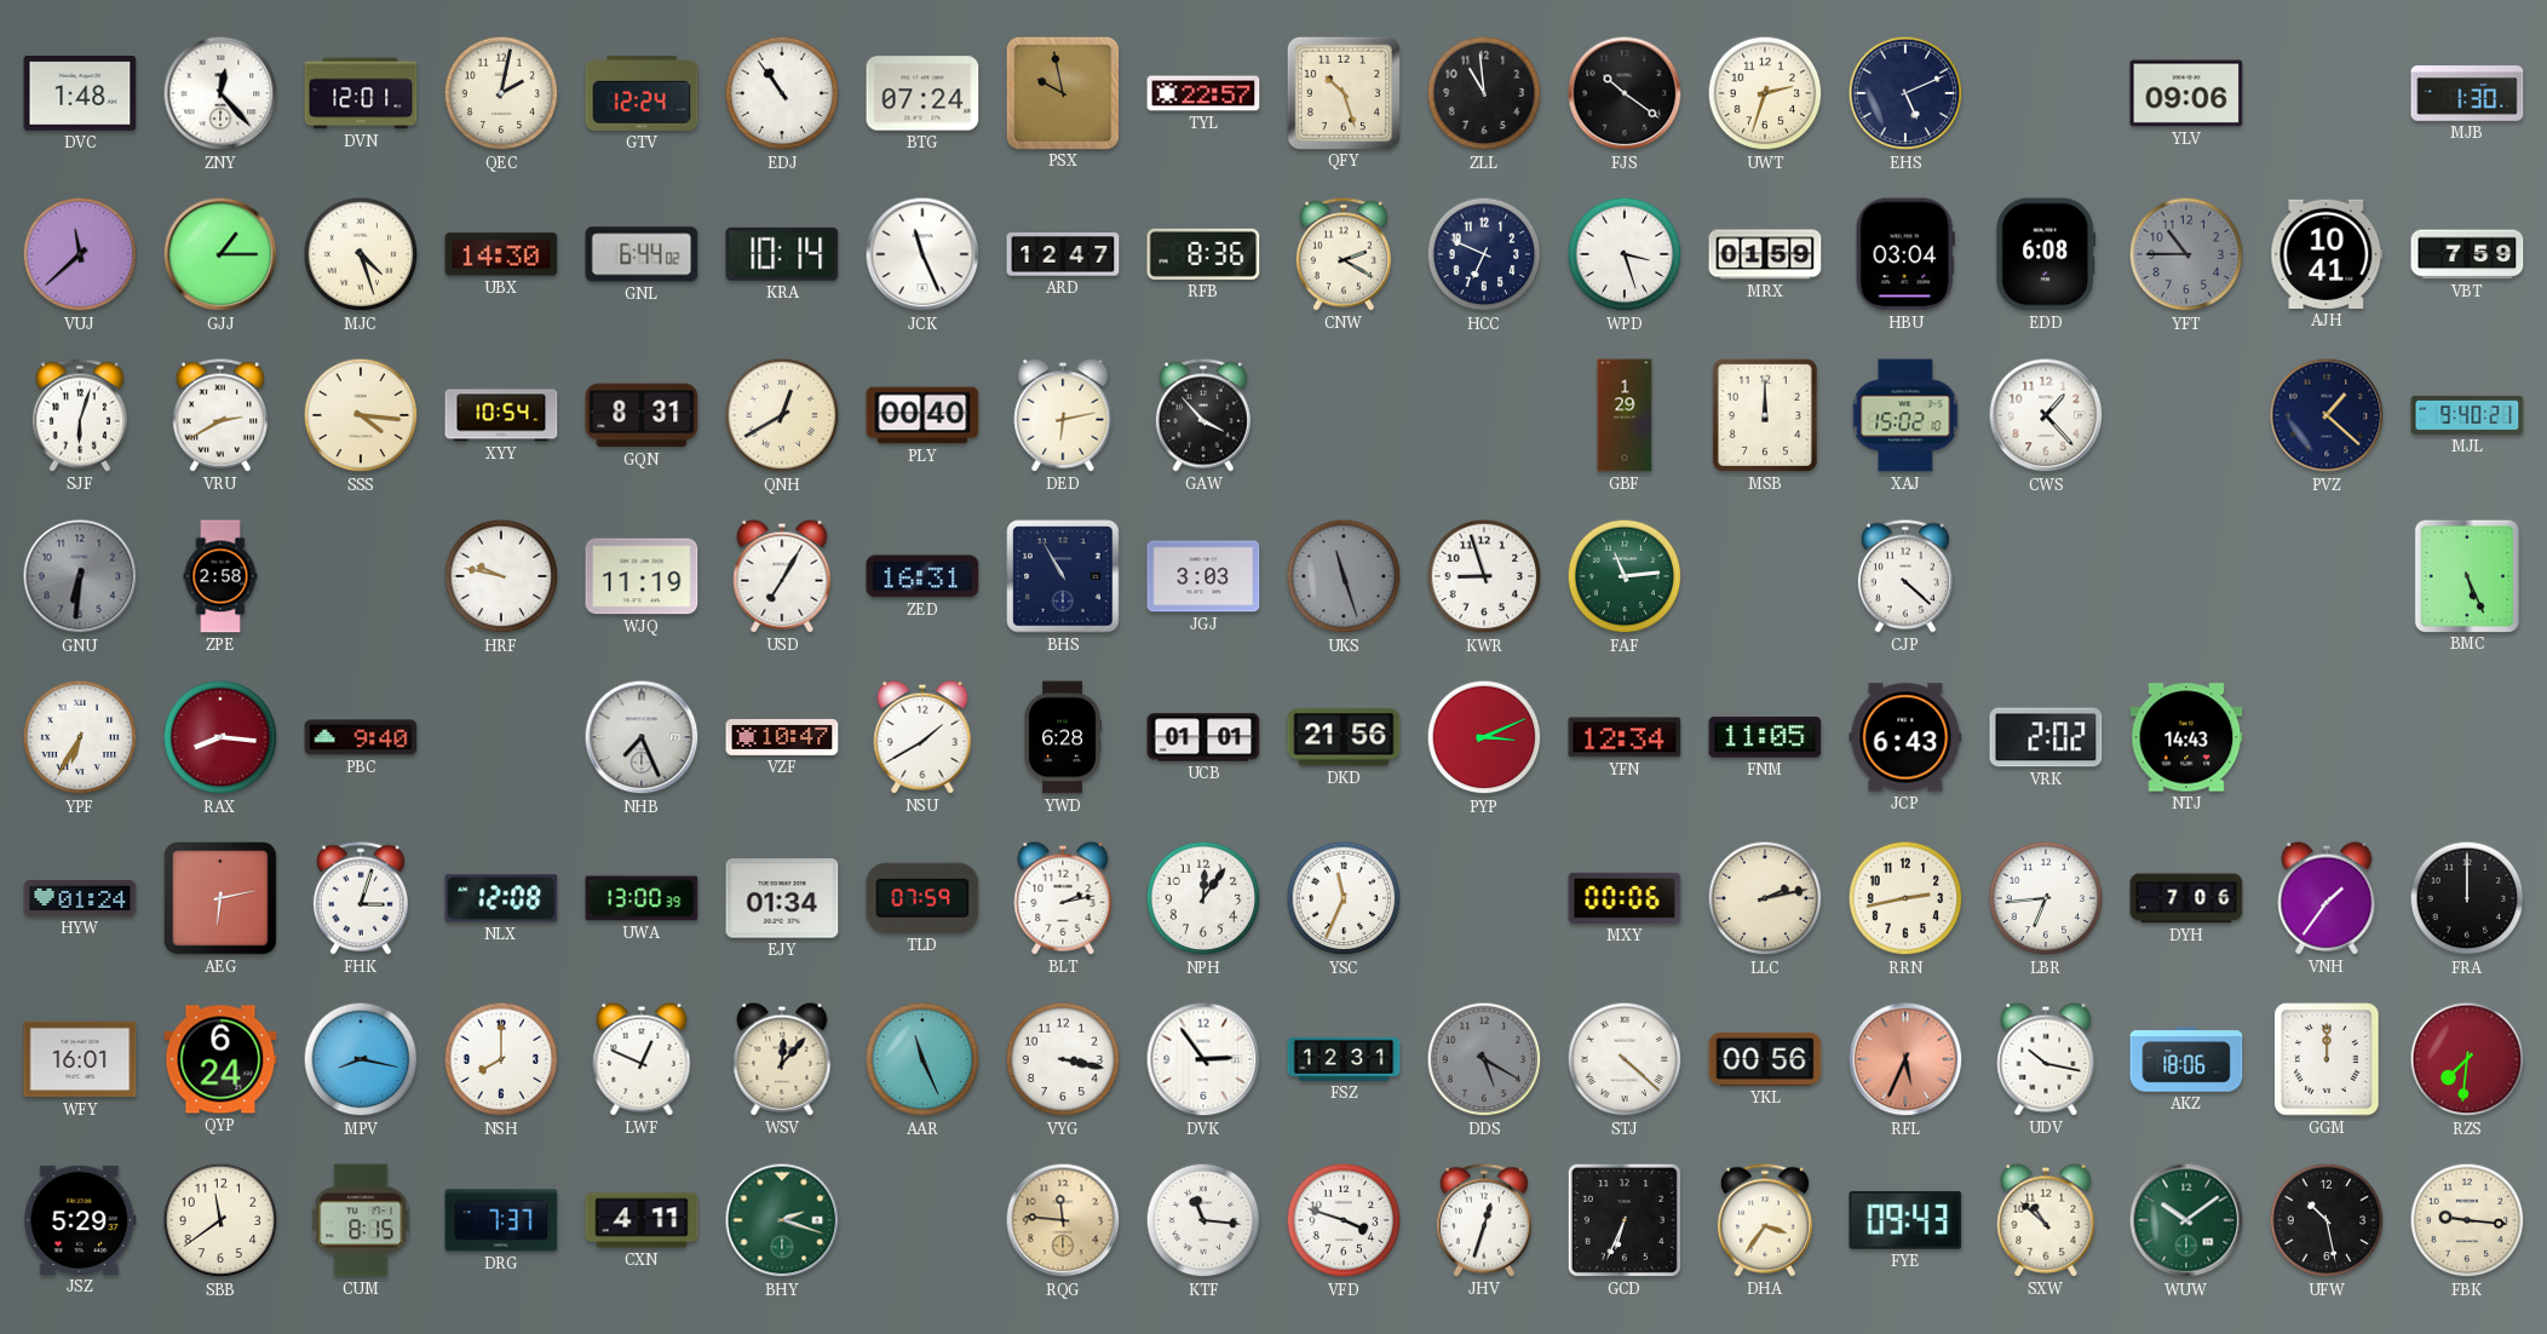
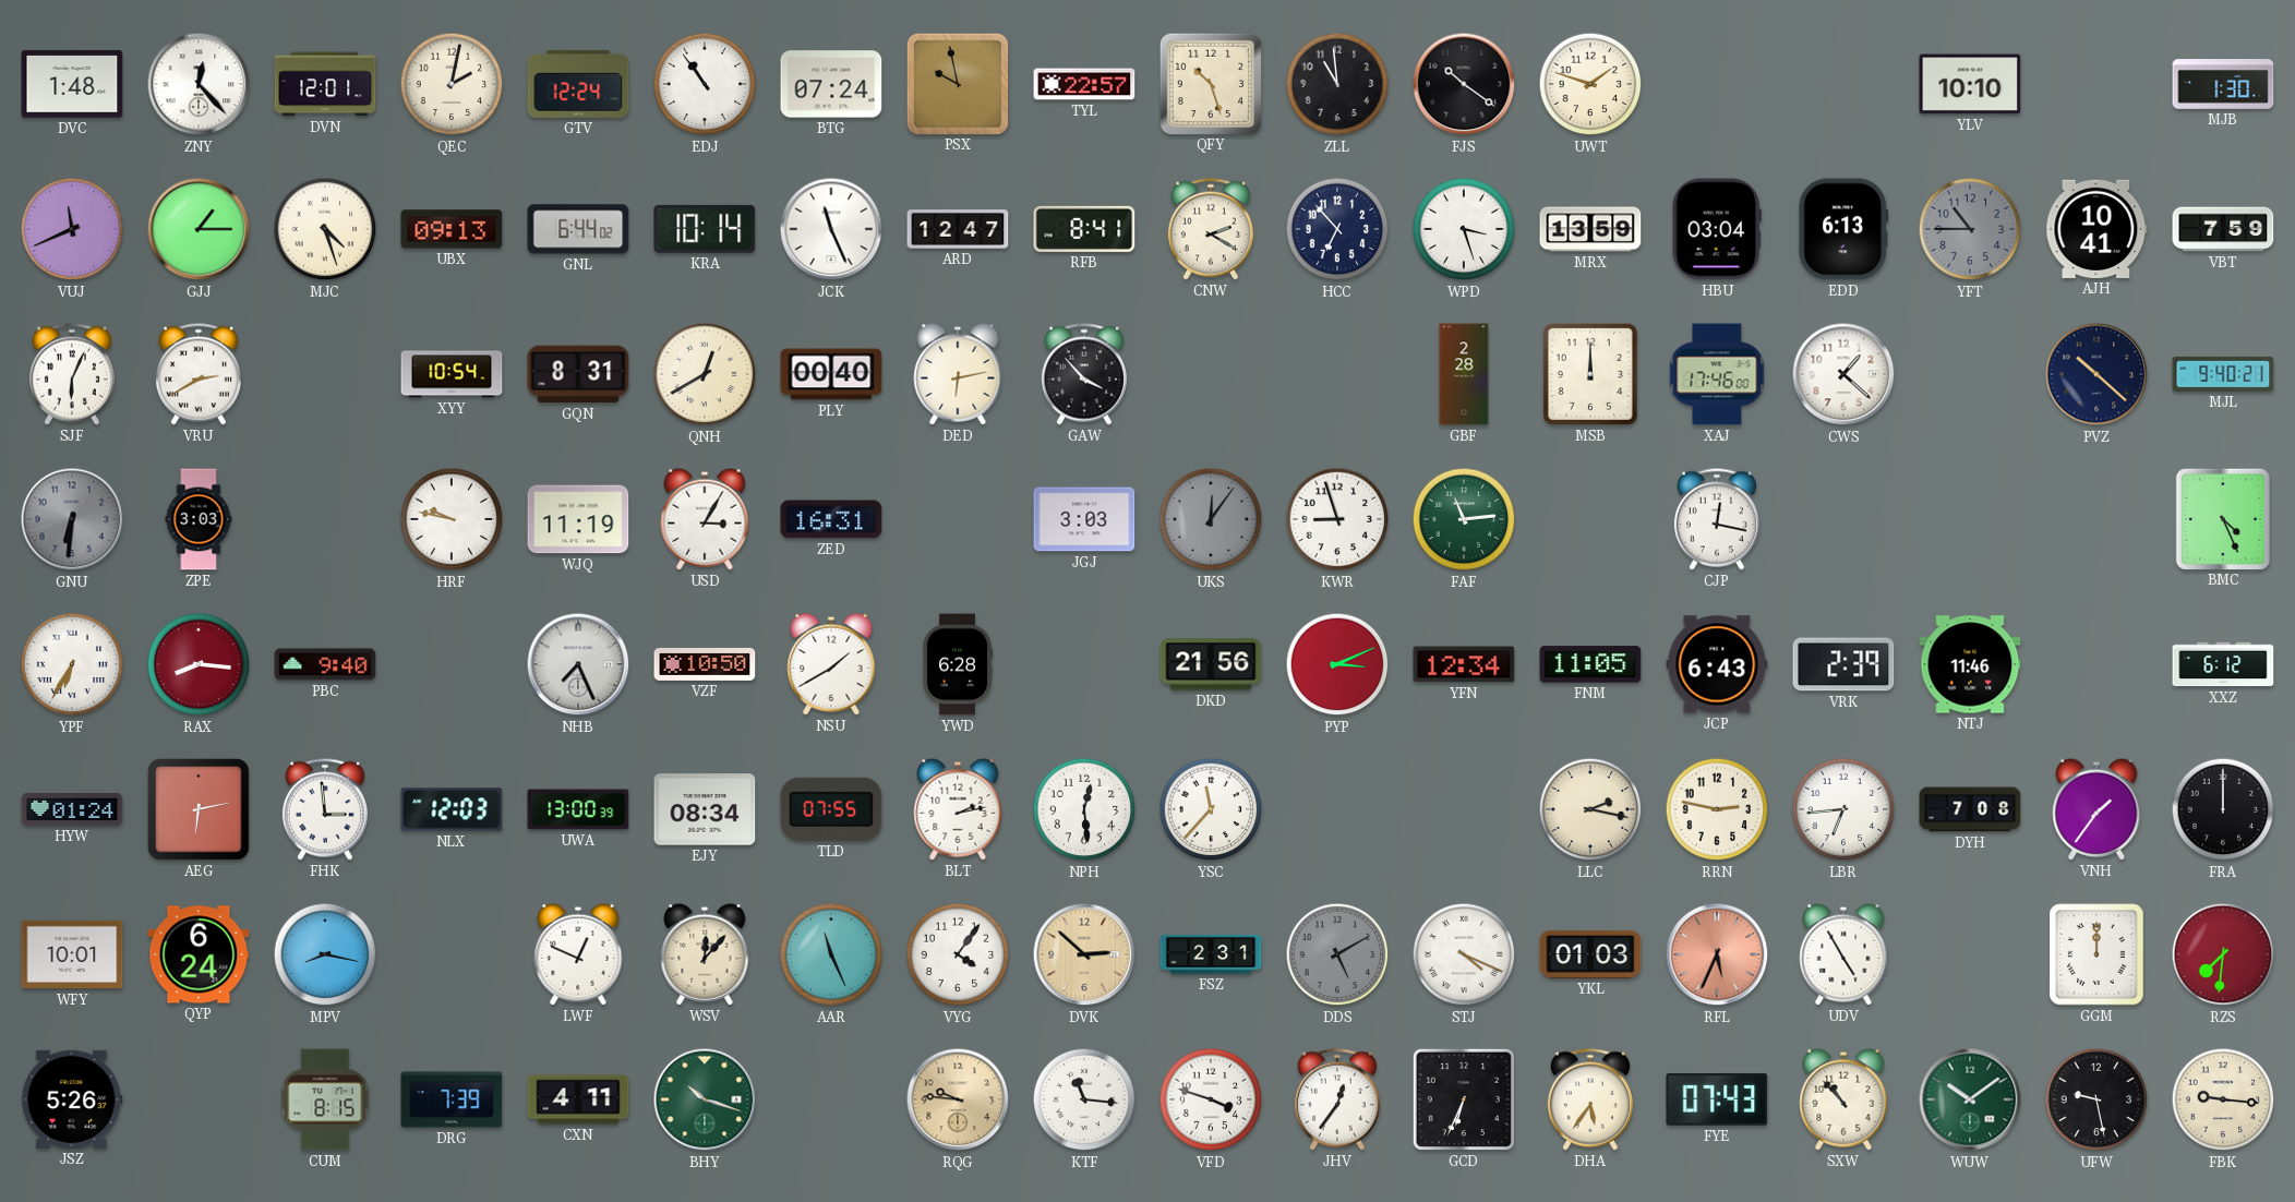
UWT: 2:33 -> 1:48 (1590, 84)
EHS: 5:11 -> none (1905, 93)
YLV: 09:06 -> 10:10 (1970, 84)
VUJ: 11:38 -> 11:41 (72, 229)
UBX: 14:30 -> 09:13 (452, 229)
RFB: 8:36 -> 8:41 (1084, 229)
HCC: 6:49 -> 6:53 (1337, 229)
MRX: 01:59 -> 13:59 (1590, 229)
EDD: 6:08 -> 6:13 (1843, 229)
SJF: 6:03 -> 6:04 (72, 374)
SSS: 4:16 -> none (361, 415)
GBF: 1:29 -> 2:28 (1464, 374)
XAJ: 15:02 -> 17:46 (1717, 374)
CWS: 1:23 -> 1:22 (1843, 374)
PVZ: 1:22 -> 10:22 (2096, 374)
ZPE: 2:58 -> 3:03 (199, 519)
USD: 7:05 -> 3:05 (705, 519)
BHS: 10:55 -> none (1063, 576)
UKS: 11:27 -> 12:06 (1211, 519)
CJP: 4:22 -> 12:17 (1717, 519)
BMC: 5:26 -> 4:26 (2222, 518)
VZF: 10:47 -> 10:50 (705, 664)
UCB: 01:01 -> none (1203, 737)
VRK: 2:02 -> 2:39 (1843, 664)
NTJ: 14:43 -> 11:46 (1970, 664)
XXZ: none -> 6:12 (2223, 664)
FHK: 3:03 -> 2:59 (325, 809)
NLX: 12:08 -> 12:03 (452, 809)
EJY: 01:34 -> 08:34 (705, 809)
TLD: 07:59 -> 07:55 (831, 809)
NPH: 12:06 -> 12:29 (1084, 809)
YSC: 11:34 -> 11:37 (1211, 809)
MXY: 00:06 -> none (1625, 898)
LLC: 2:13 -> 2:17 (1590, 809)
RRN: 2:43 -> 2:47 (1717, 809)
DYH: 7:06 -> 7:08 (1970, 809)
WFY: 16:01 -> 10:01 (72, 954)
NSH: 8:00 -> none (501, 1059)
VYG: 3:17 -> 4:06 (958, 954)
DVK: 2:54 -> 2:52 (1084, 954)
DVK dial: white -> champagne (1084, 954)
FSZ: 12:31 -> 2:31 (1211, 954)
DDS: 5:20 -> 5:10 (1337, 954)
STJ: 4:22 -> 4:19 (1464, 954)
YKL: 00:56 -> 01:03 (1590, 954)
UDV: 10:17 -> 4:55 (1843, 954)
AKZ: 18:06 -> none (2186, 1059)
JSZ: 5:29 -> 5:26 (72, 1099)
SBB: 11:39 -> none (220, 1220)
DRG: 7:37 -> 7:39 (452, 1099)
BHY: 2:18 -> 10:18 (705, 1099)
RQG: 11:46 -> 9:46 (958, 1099)
JHV: 12:33 -> 12:36 (1337, 1099)
DHA: 3:36 -> 5:36 (1590, 1099)
FYE: 09:43 -> 07:43 (1717, 1099)
SXW: 10:52 -> 10:53 (1843, 1099)
UFW: 10:28 -> 9:28 (2096, 1099)
